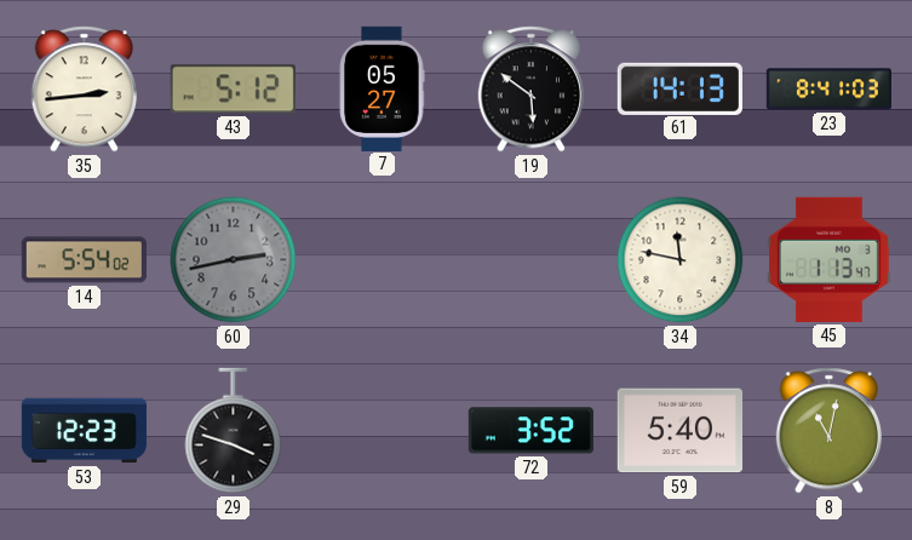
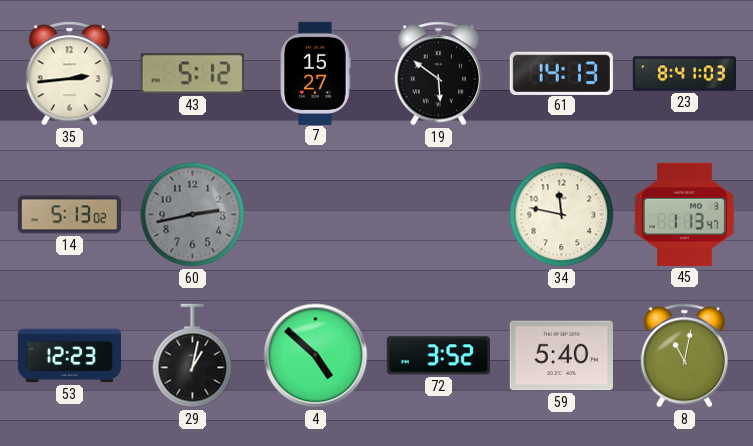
7: 05:27 -> 15:27 (315, 73)
14: 5:54 -> 5:13 (69, 215)
29: 3:48 -> 1:02 (193, 356)
4: none -> 4:52 (316, 356)
